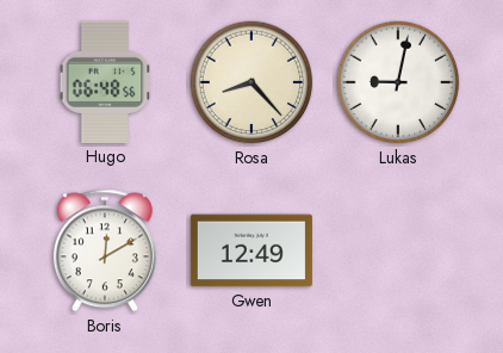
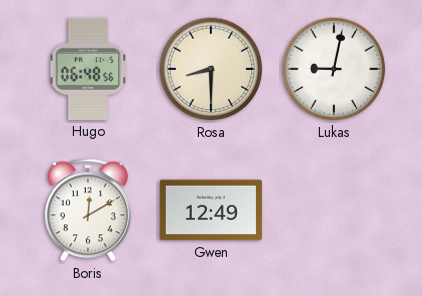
Rosa: 8:23 -> 8:30 (211, 69)
